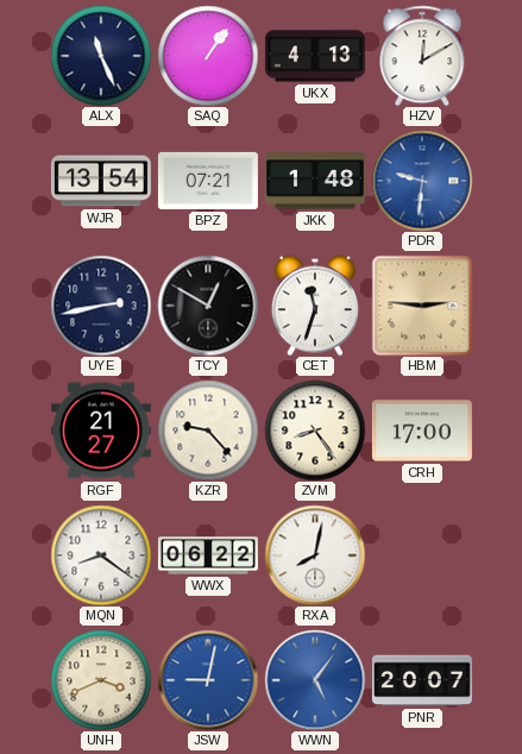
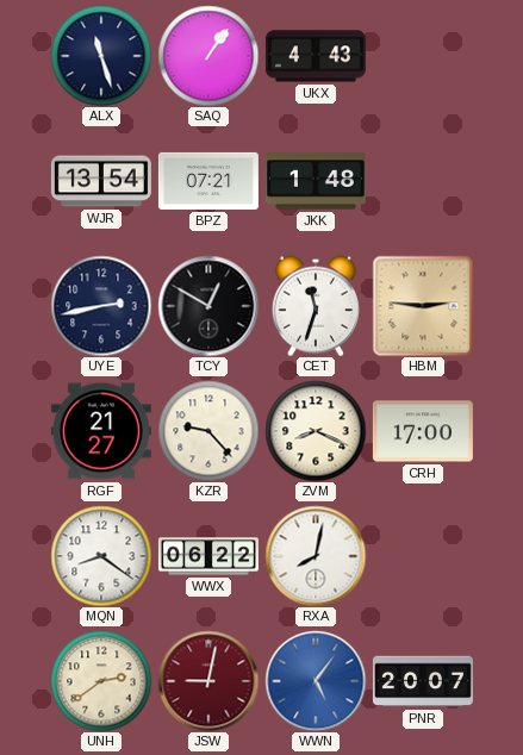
ALX: 11:26 -> 11:27 (101, 56)
UKX: 4:13 -> 4:43 (316, 56)
HZV: 12:10 -> none (422, 56)
PDR: 9:31 -> none (422, 181)
ZVM: 8:24 -> 8:19 (316, 431)
UNH: 3:41 -> 2:39 (101, 681)
JSW dial: blue -> burgundy (208, 681)
